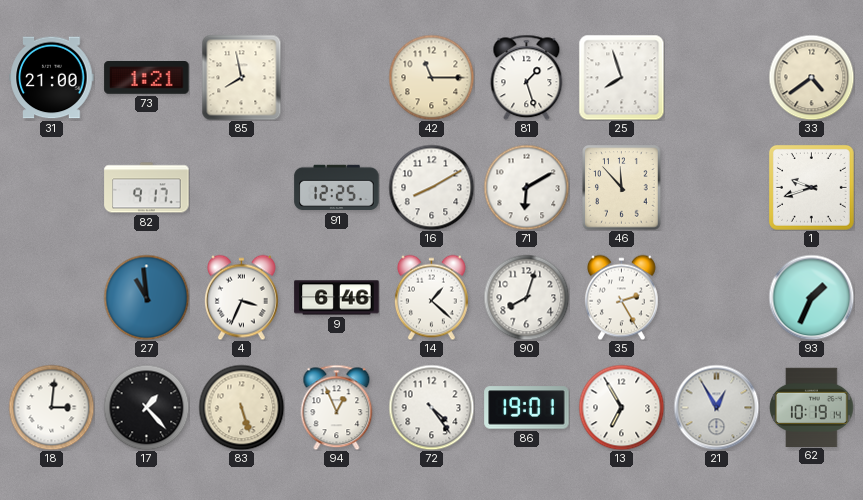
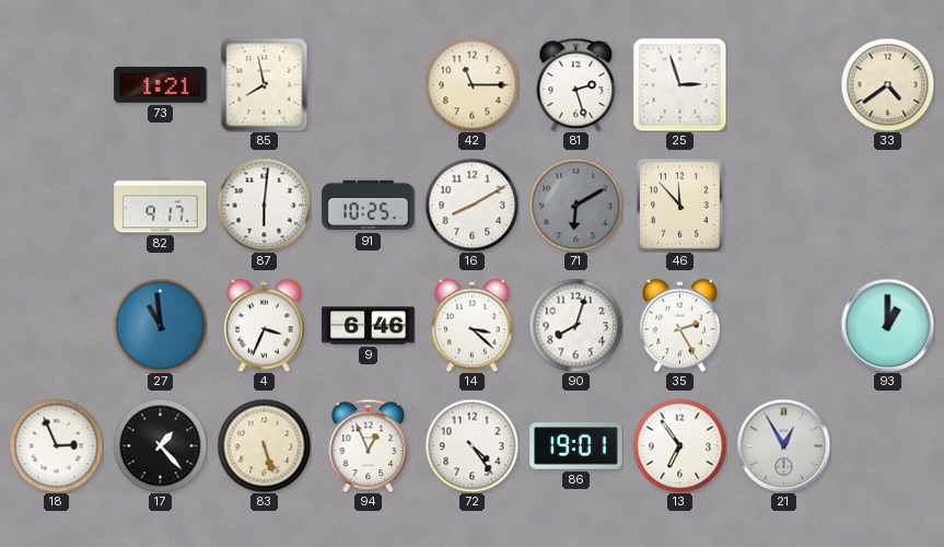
31: 21:00 -> none (52, 78)
81: 1:27 -> 2:27 (576, 84)
25: 7:57 -> 2:57 (679, 84)
87: none -> 6:01 (264, 205)
91: 12:25 -> 10:25 (369, 206)
71 dial: white -> grey (575, 205)
1: 9:42 -> none (811, 187)
14: 1:22 -> 3:22 (471, 325)
93: 1:34 -> 1:00 (887, 325)
18: 3:01 -> 2:56 (56, 445)
13: 6:55 -> 6:54 (679, 445)
62: 10:19 -> none (812, 407)
